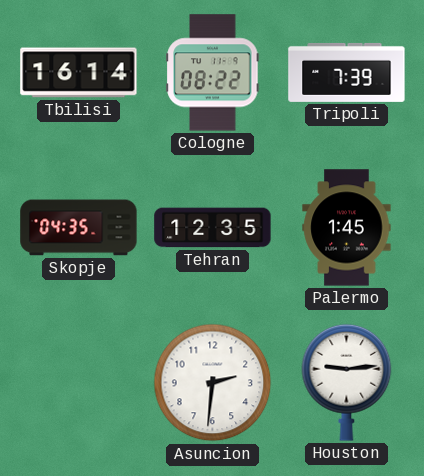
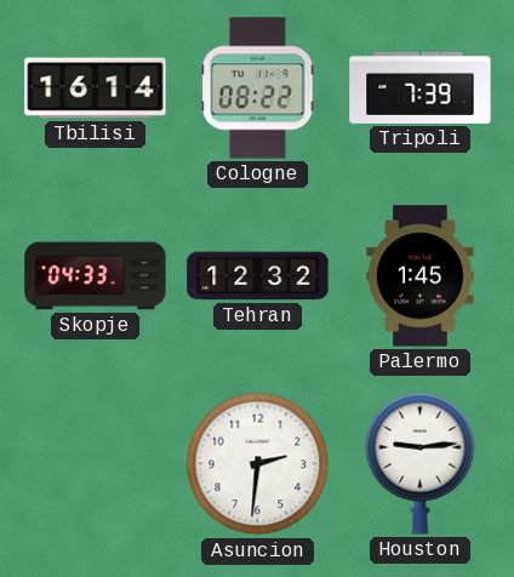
Skopje: 04:35 -> 04:33 (96, 276)
Tehran: 12:35 -> 12:32 (258, 276)
